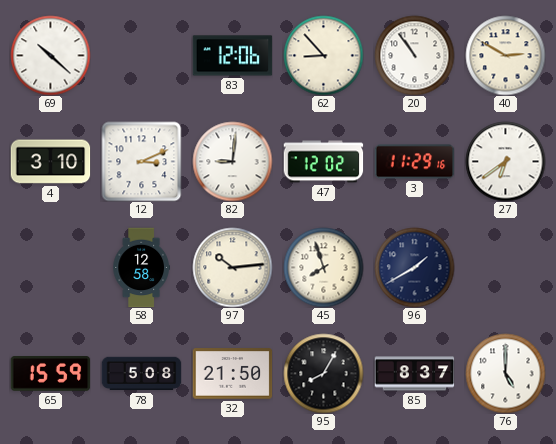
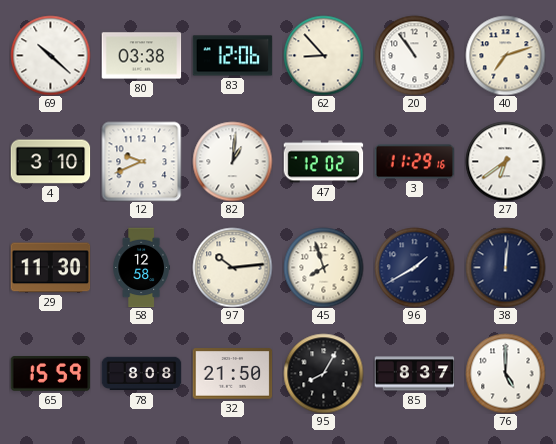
80: none -> 03:38 (141, 56)
40: 2:50 -> 7:12 (505, 55)
12: 3:11 -> 9:41 (141, 161)
82: 9:01 -> 1:01 (232, 161)
29: none -> 11:30 (50, 268)
38: none -> 12:01 (505, 267)
78: 5:08 -> 8:08 (141, 374)
